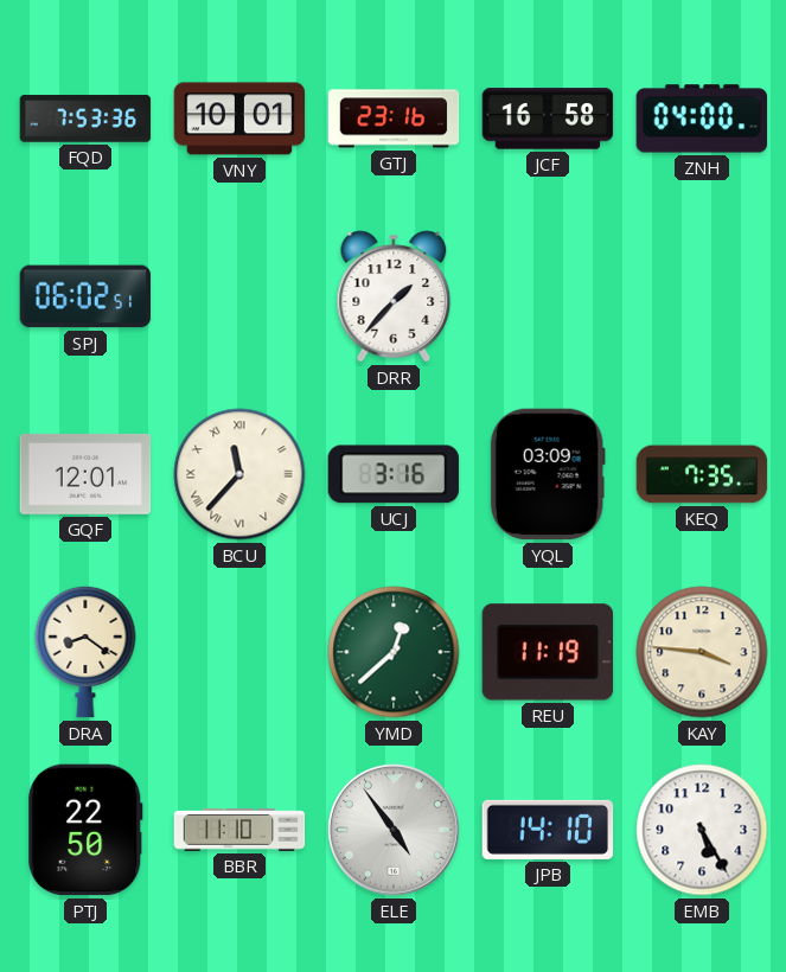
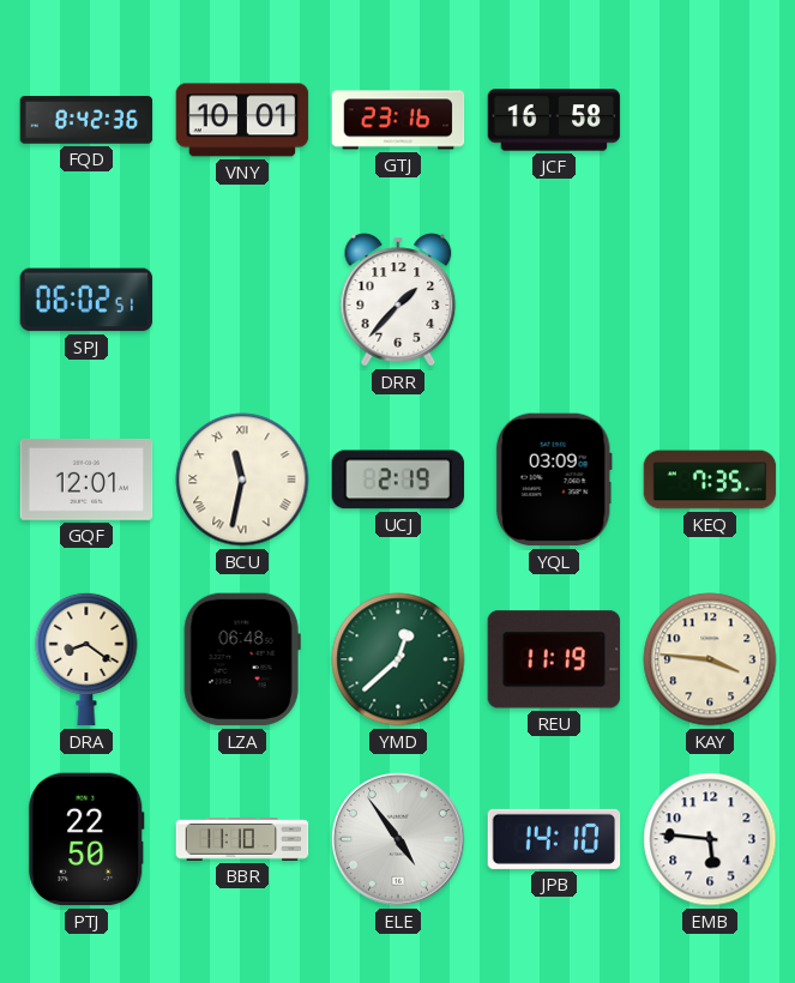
FQD: 7:53 -> 8:42 (86, 120)
ZNH: 04:00 -> none (702, 119)
BCU: 11:37 -> 11:32 (242, 480)
UCJ: 3:16 -> 2:19 (398, 480)
LZA: none -> 06:48 (242, 659)
EMB: 5:25 -> 5:46 (710, 839)
